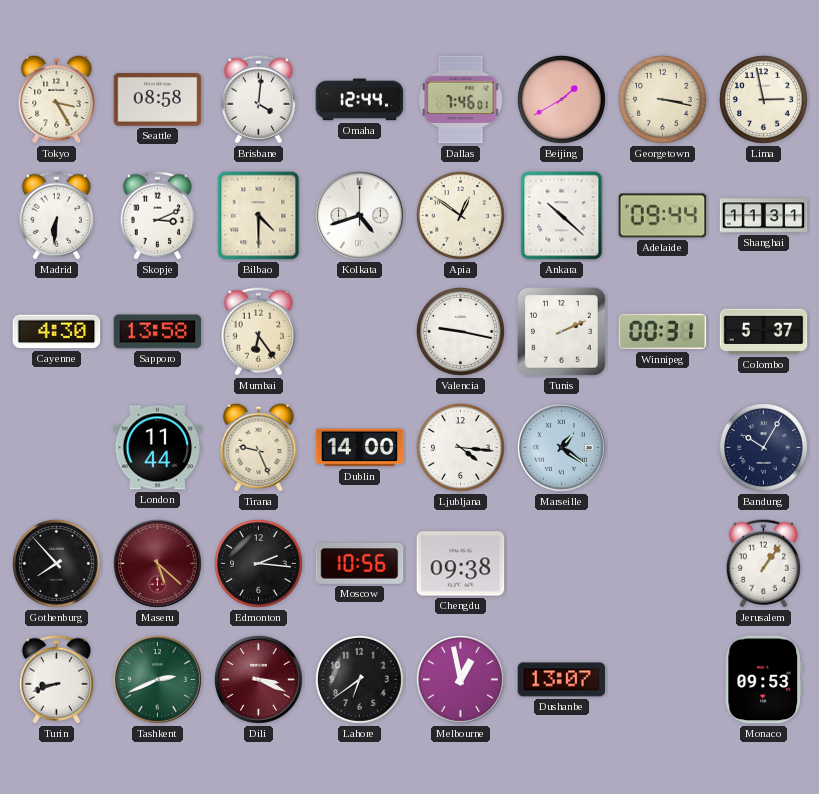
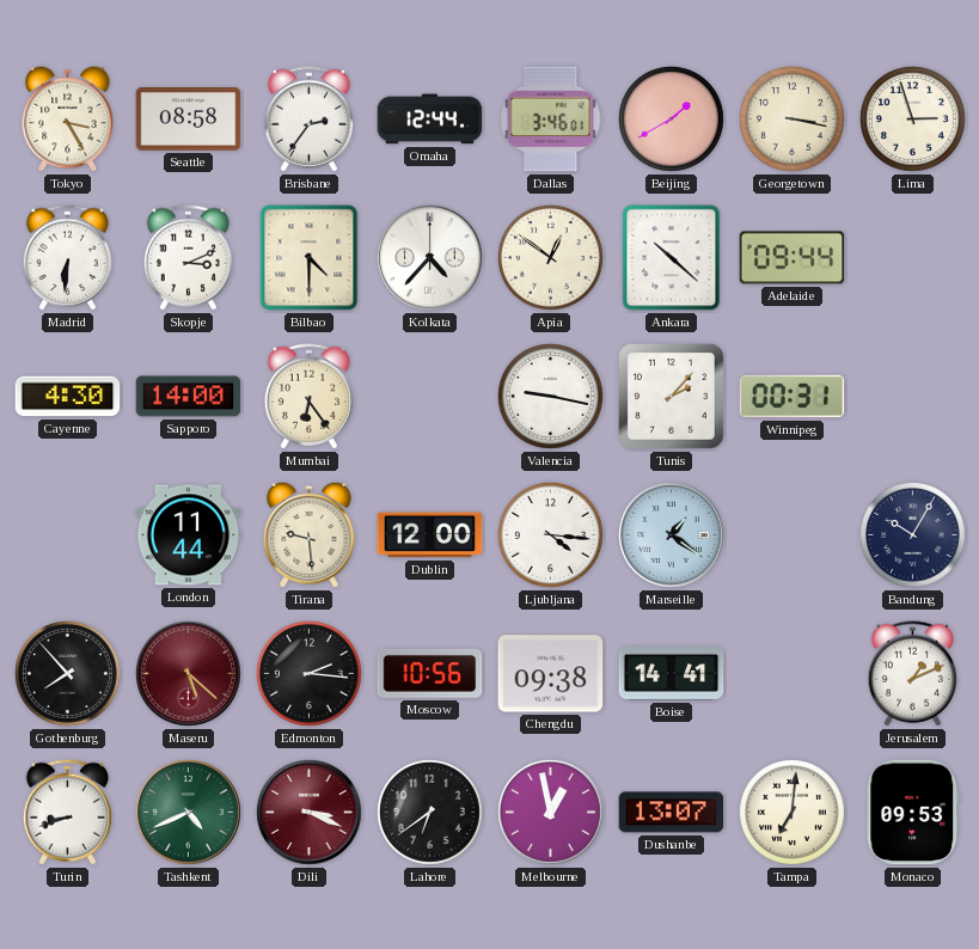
Brisbane: 4:01 -> 2:36 (308, 120)
Dallas: 7:46 -> 3:46 (551, 120)
Lima: 2:58 -> 2:57 (913, 120)
Kolkata: 4:42 -> 4:37 (430, 258)
Shanghai: 11:31 -> none (764, 216)
Sapporo: 13:58 -> 14:00 (189, 397)
Tunis: 2:11 -> 2:07 (672, 397)
Colombo: 5:37 -> none (764, 332)
Tirana: 9:26 -> 9:29 (310, 534)
Dublin: 14:00 -> 12:00 (430, 535)
Boise: none -> 14:41 (672, 674)
Jerusalem: 1:06 -> 1:11 (912, 674)
Tashkent: 2:41 -> 4:41 (189, 813)
Tampa: none -> 7:01 (793, 813)
